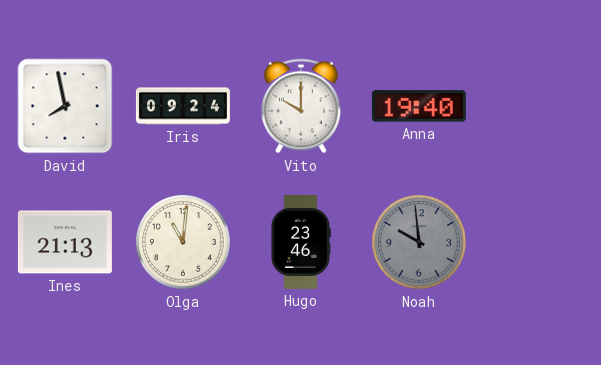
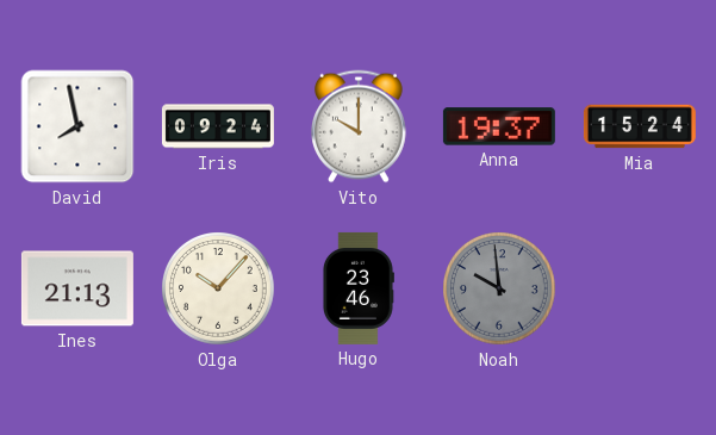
Anna: 19:40 -> 19:37 (499, 126)
Mia: none -> 15:24 (640, 126)
Olga: 11:01 -> 10:07 (219, 290)
